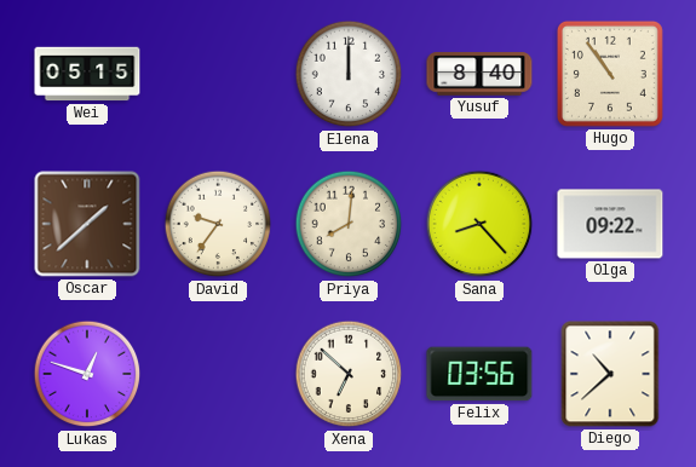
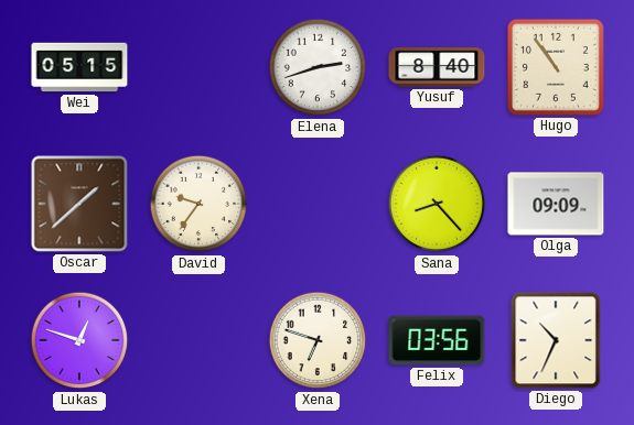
Elena: 12:00 -> 2:42 (318, 67)
Priya: 8:01 -> none (349, 224)
Olga: 09:22 -> 09:09 (556, 204)
Xena: 6:52 -> 6:48 (318, 340)
Diego: 10:38 -> 10:34 (556, 340)
